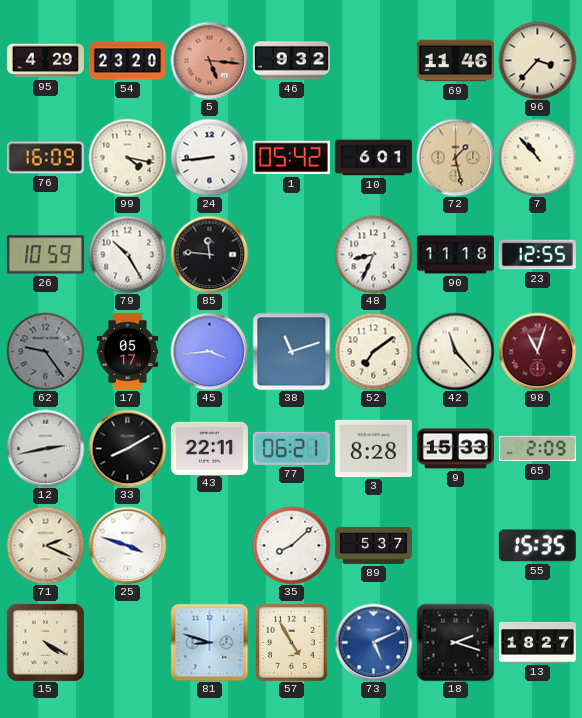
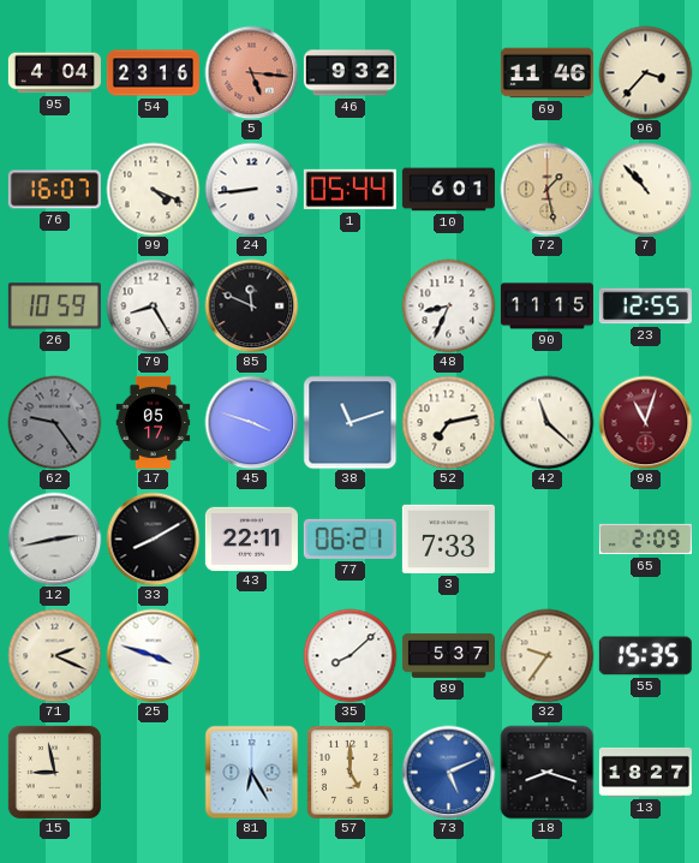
95: 4:29 -> 4:04 (54, 73)
54: 23:20 -> 23:16 (153, 73)
76: 16:09 -> 16:07 (54, 190)
99: 4:17 -> 4:19 (153, 189)
1: 05:42 -> 05:44 (349, 190)
79: 10:25 -> 8:25 (153, 305)
85: 11:46 -> 11:49 (251, 305)
90: 11:18 -> 11:15 (546, 306)
45: 3:44 -> 3:48 (251, 422)
52: 7:09 -> 7:13 (448, 422)
42: 11:23 -> 11:22 (546, 422)
3: 8:28 -> 7:33 (448, 538)
9: 15:33 -> none (455, 449)
32: none -> 9:36 (546, 655)
15: 4:20 -> 8:58 (54, 772)
81: 8:48 -> 6:25 (251, 772)
57: 4:55 -> 5:00 (349, 773)
18: 2:18 -> 8:18 (546, 772)
